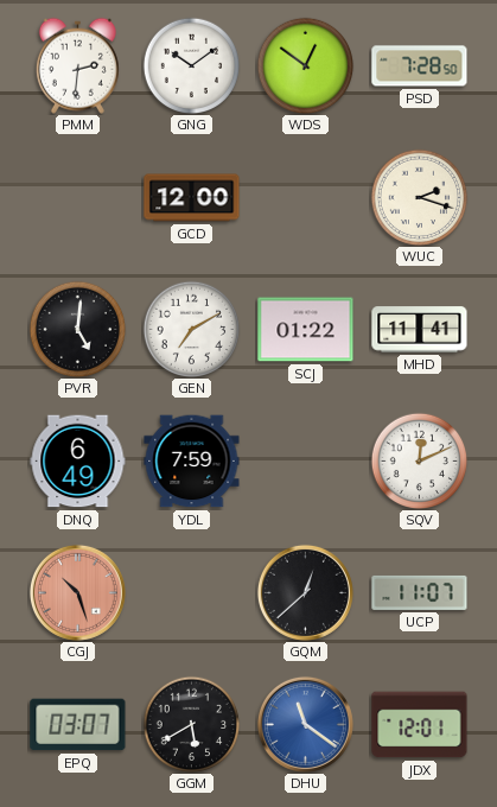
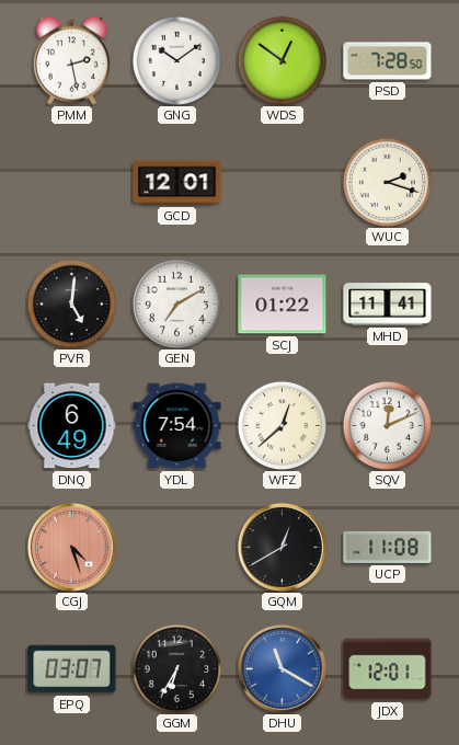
PMM: 2:31 -> 2:28 (71, 60)
GCD: 12:00 -> 12:01 (177, 183)
YDL: 7:59 -> 7:54 (177, 426)
WFZ: none -> 12:38 (282, 425)
CGJ: 10:27 -> 4:27 (71, 547)
GQM: 12:38 -> 12:40 (282, 547)
UCP: 11:07 -> 11:08 (388, 547)
GGM: 5:40 -> 6:35 (176, 668)
DHU: 11:21 -> 11:20 (282, 668)
